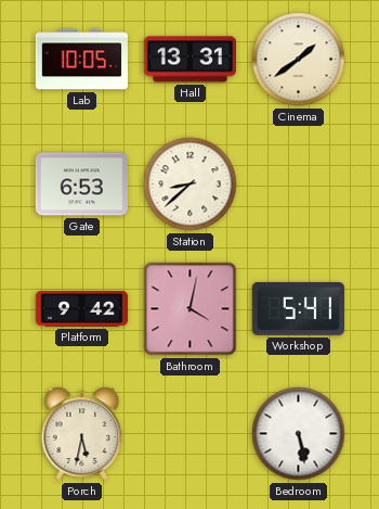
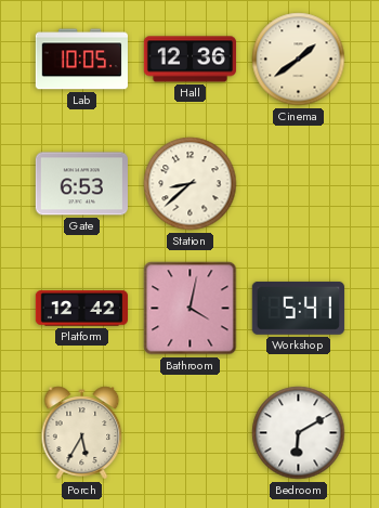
Hall: 13:31 -> 12:36 (190, 60)
Platform: 9:42 -> 12:42 (81, 309)
Porch: 5:32 -> 5:35 (82, 433)
Bedroom: 5:28 -> 6:10 (299, 433)
